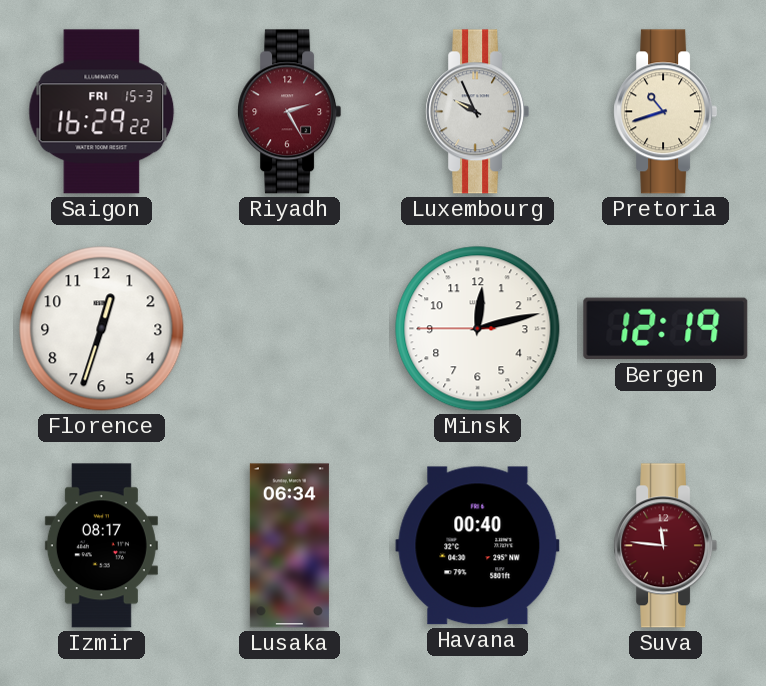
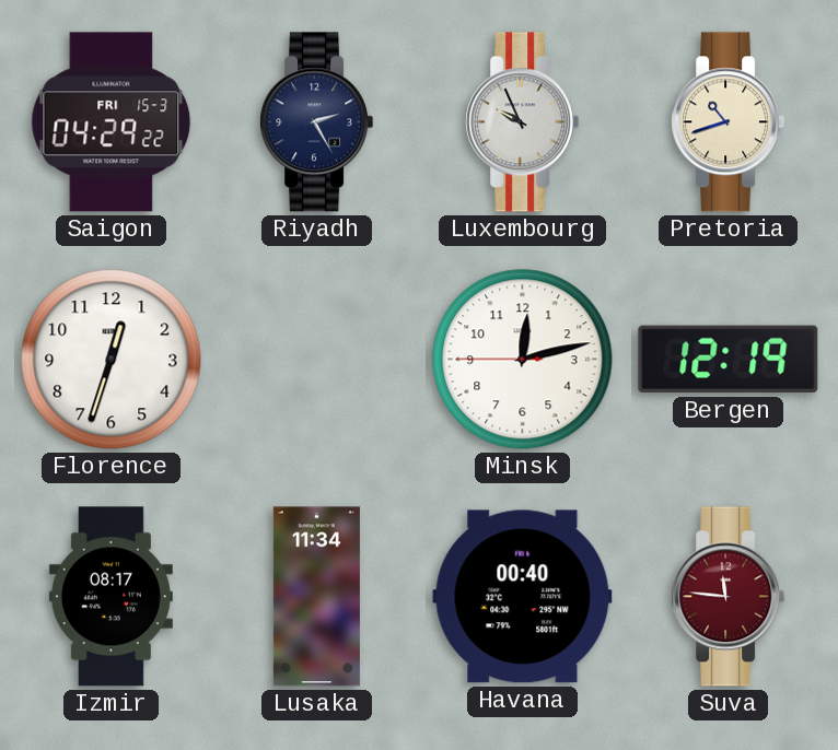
Saigon: 16:29 -> 04:29 (112, 122)
Riyadh dial: burgundy -> navy (317, 122)
Lusaka: 06:34 -> 11:34 (316, 597)
